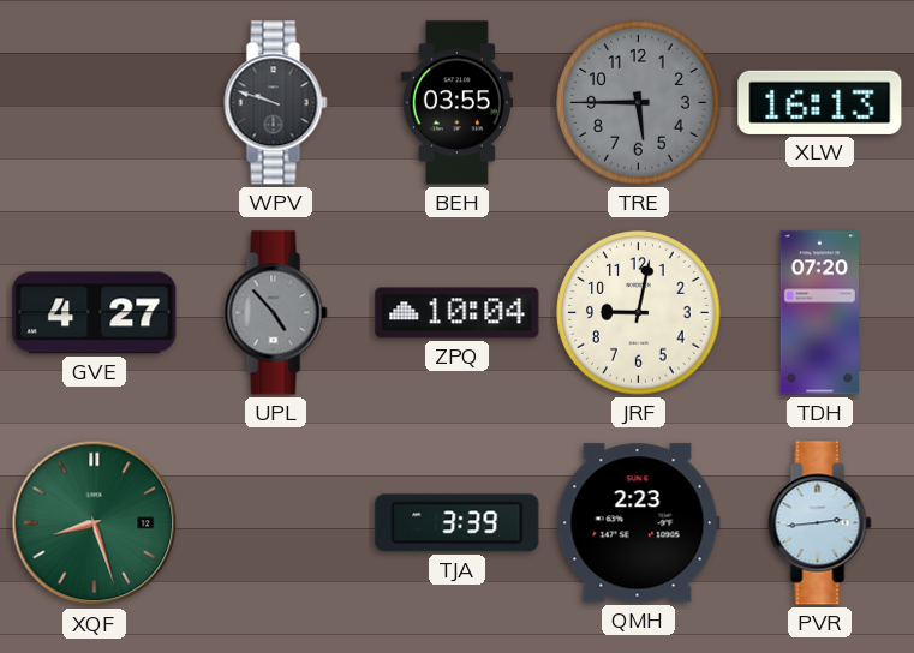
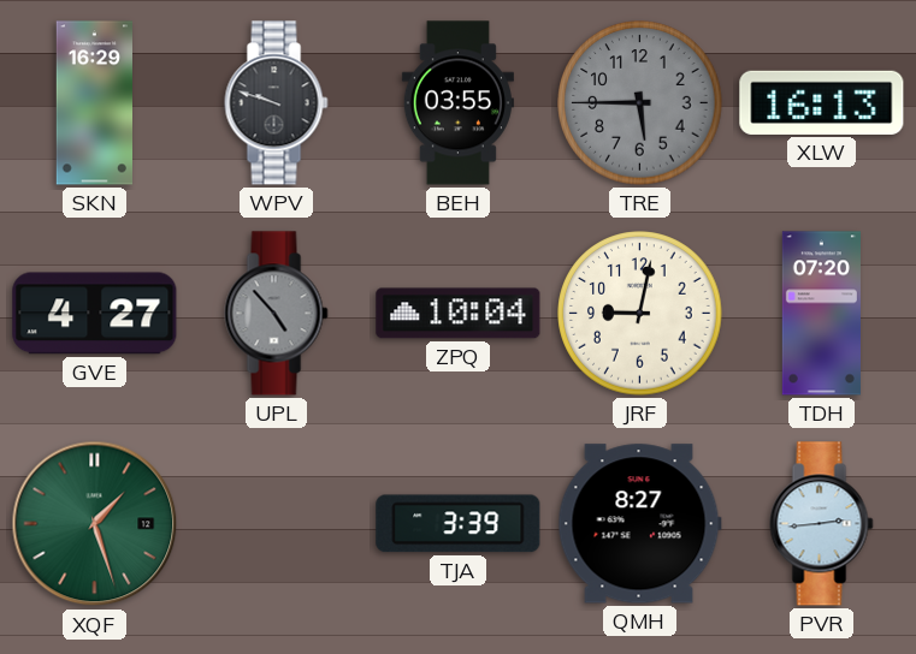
SKN: none -> 16:29 (94, 103)
XQF: 8:27 -> 1:27 (95, 524)
QMH: 2:23 -> 8:27 (639, 524)
